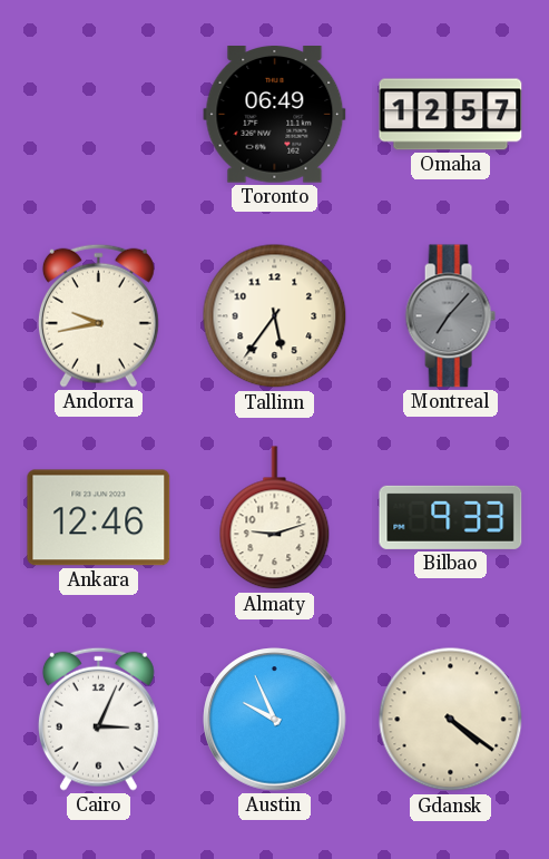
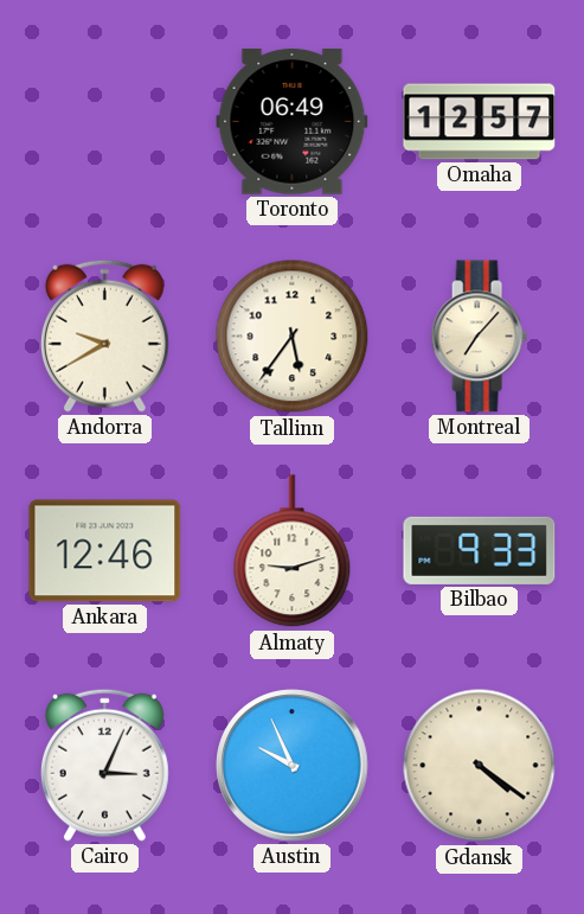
Andorra: 9:43 -> 9:40 (104, 335)
Montreal dial: grey -> cream (479, 337)
